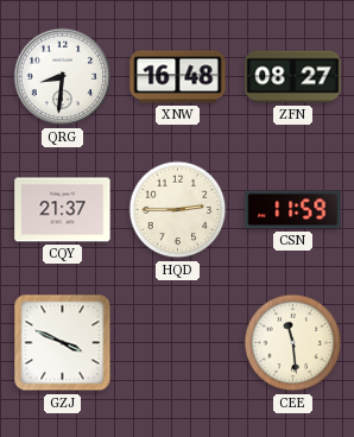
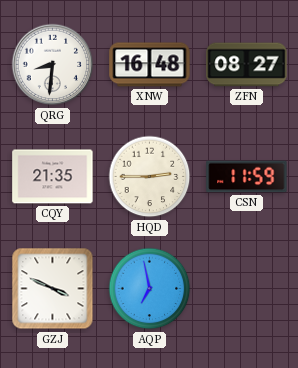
CQY: 21:37 -> 21:35 (53, 177)
AQP: none -> 6:58 (150, 289)
CEE: 11:29 -> none (293, 343)
